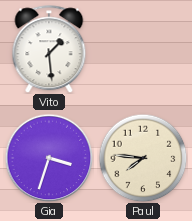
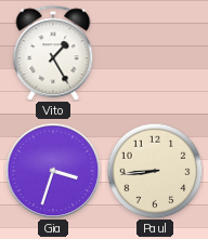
Vito: 1:29 -> 1:25 (53, 53)
Paul: 7:46 -> 8:44 (155, 171)
